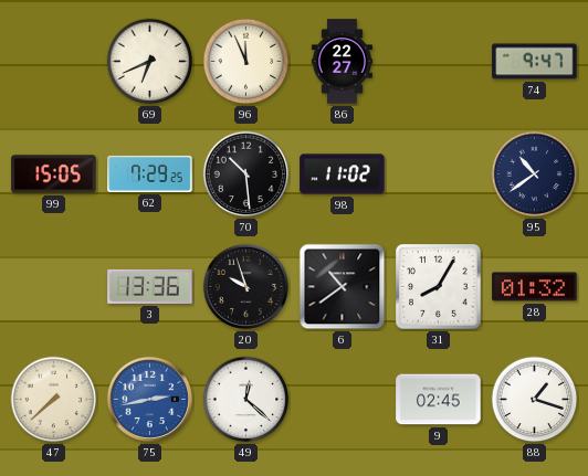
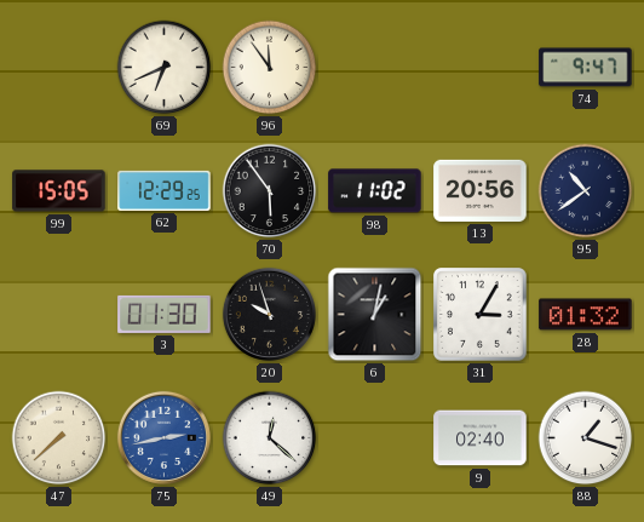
96: 11:56 -> 11:54 (270, 68)
86: 22:27 -> none (342, 62)
62: 7:29 -> 12:29 (165, 190)
70: 10:29 -> 5:54 (270, 191)
13: none -> 20:56 (481, 190)
3: 13:36 -> 01:30 (165, 314)
6: 10:39 -> 1:02 (375, 315)
31: 8:05 -> 3:05 (481, 315)
9: 02:45 -> 02:40 (481, 438)
